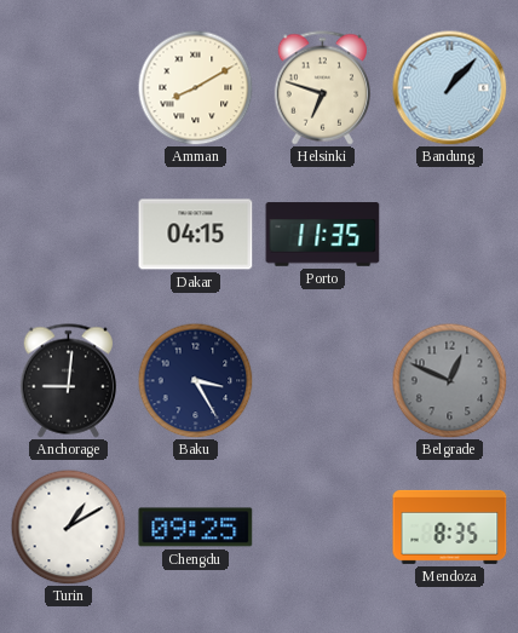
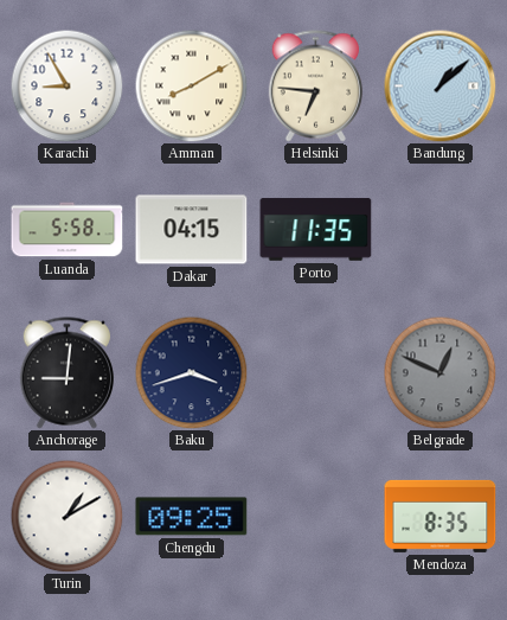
Karachi: none -> 8:55 (66, 85)
Helsinki: 6:48 -> 6:46 (315, 87)
Bandung: 1:07 -> 1:08 (439, 85)
Luanda: none -> 5:58 (68, 230)
Baku: 3:25 -> 3:42 (191, 372)
